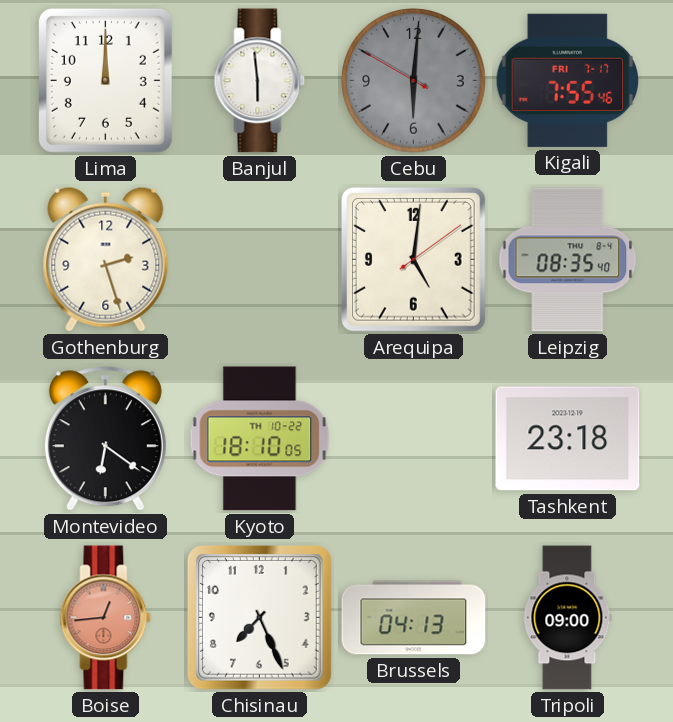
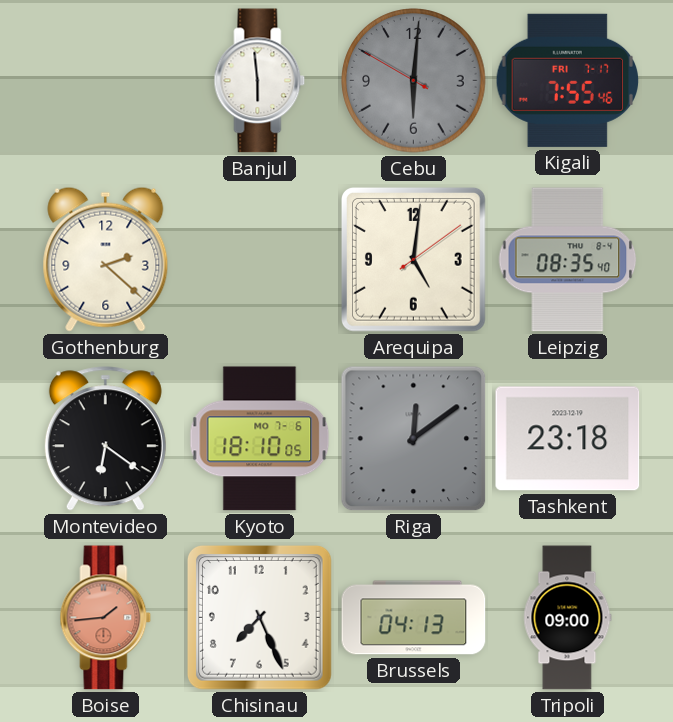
Lima: 12:00 -> none (105, 80)
Gothenburg: 2:27 -> 2:22 (106, 259)
Kyoto date: TH 10-22 -> MO 7-6 (260, 439)
Riga: none -> 12:09 (414, 439)
Boise: 12:44 -> 1:44 (106, 618)
